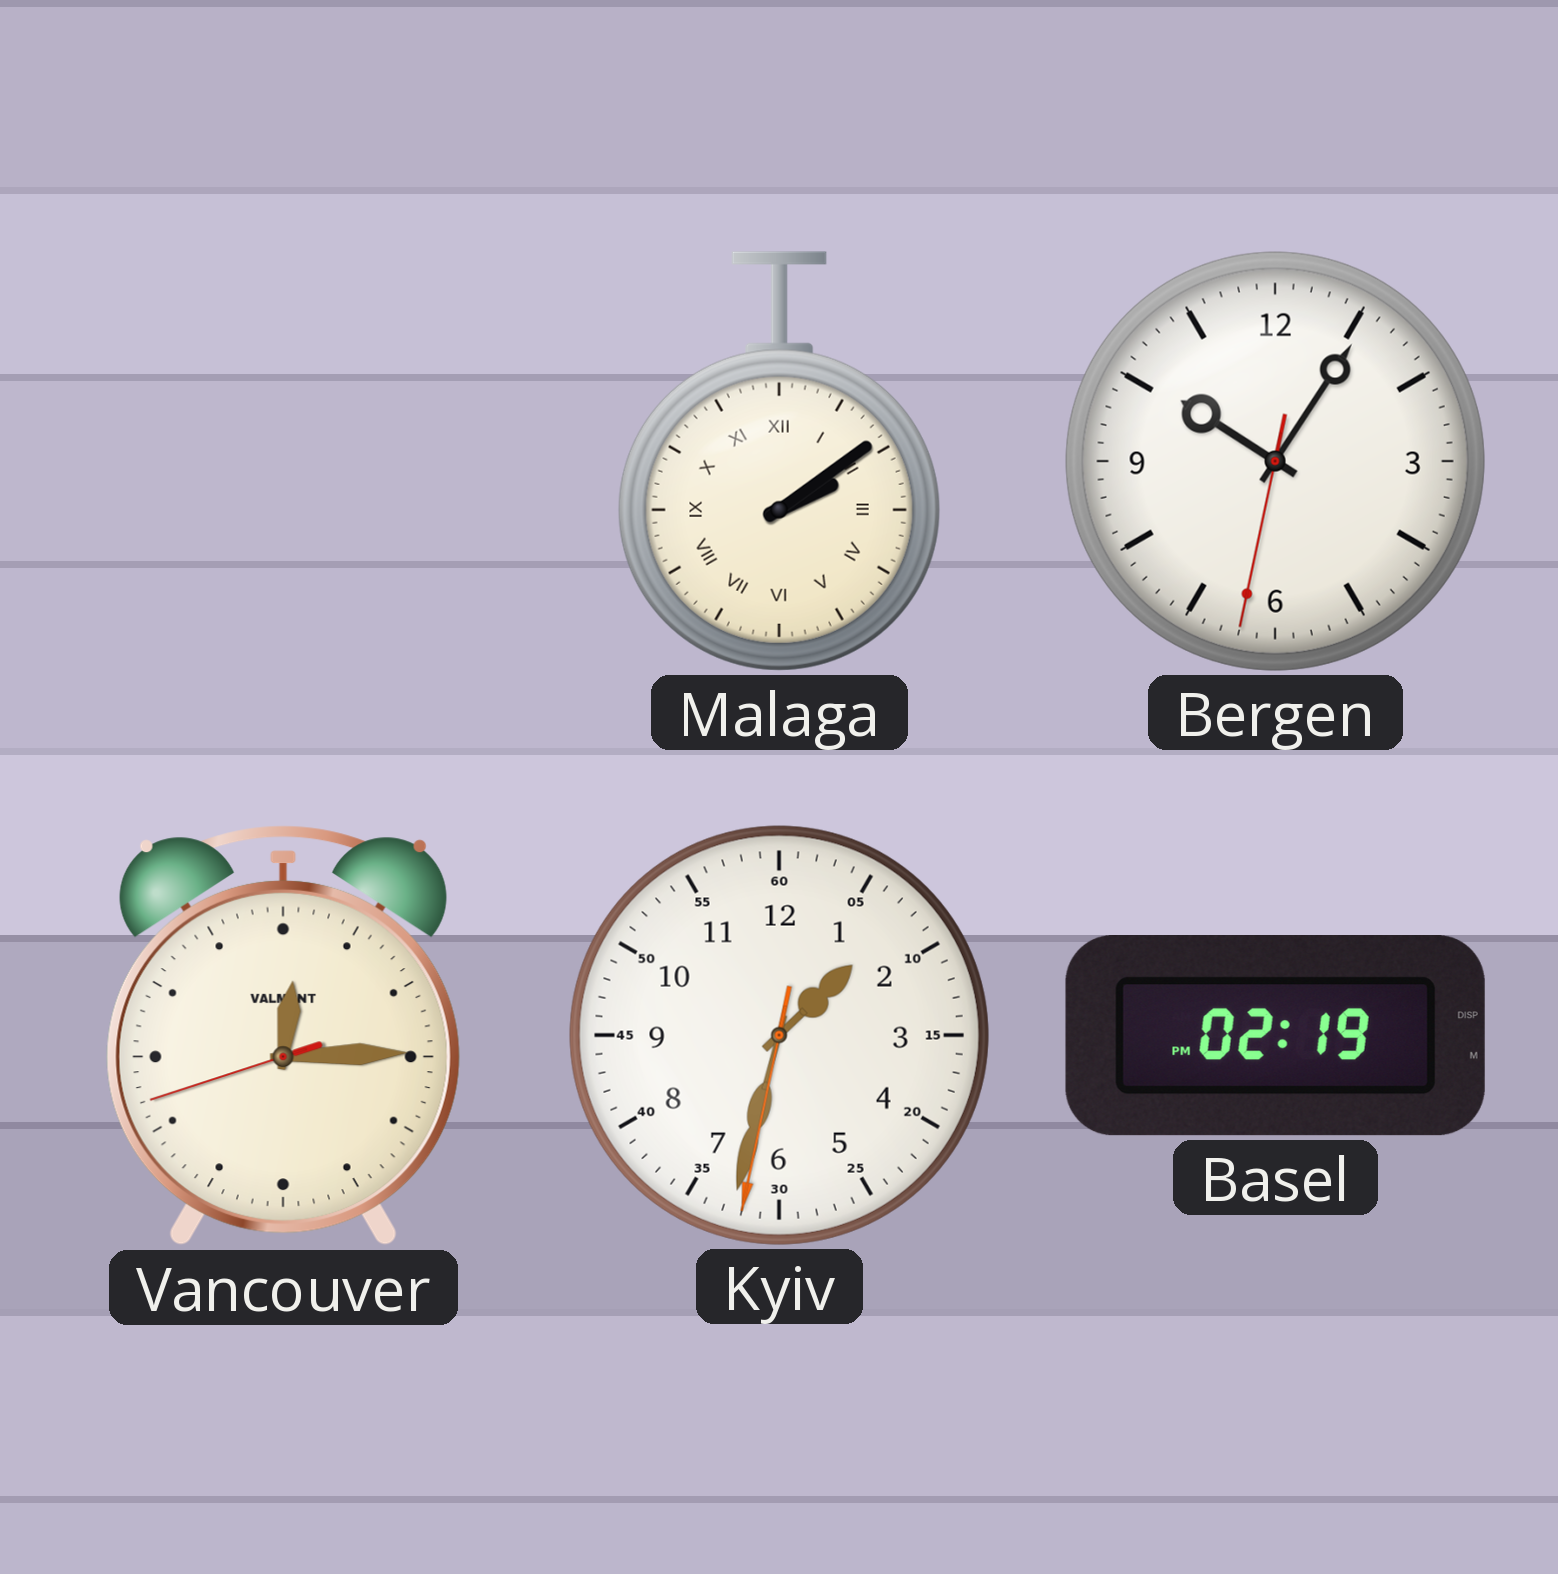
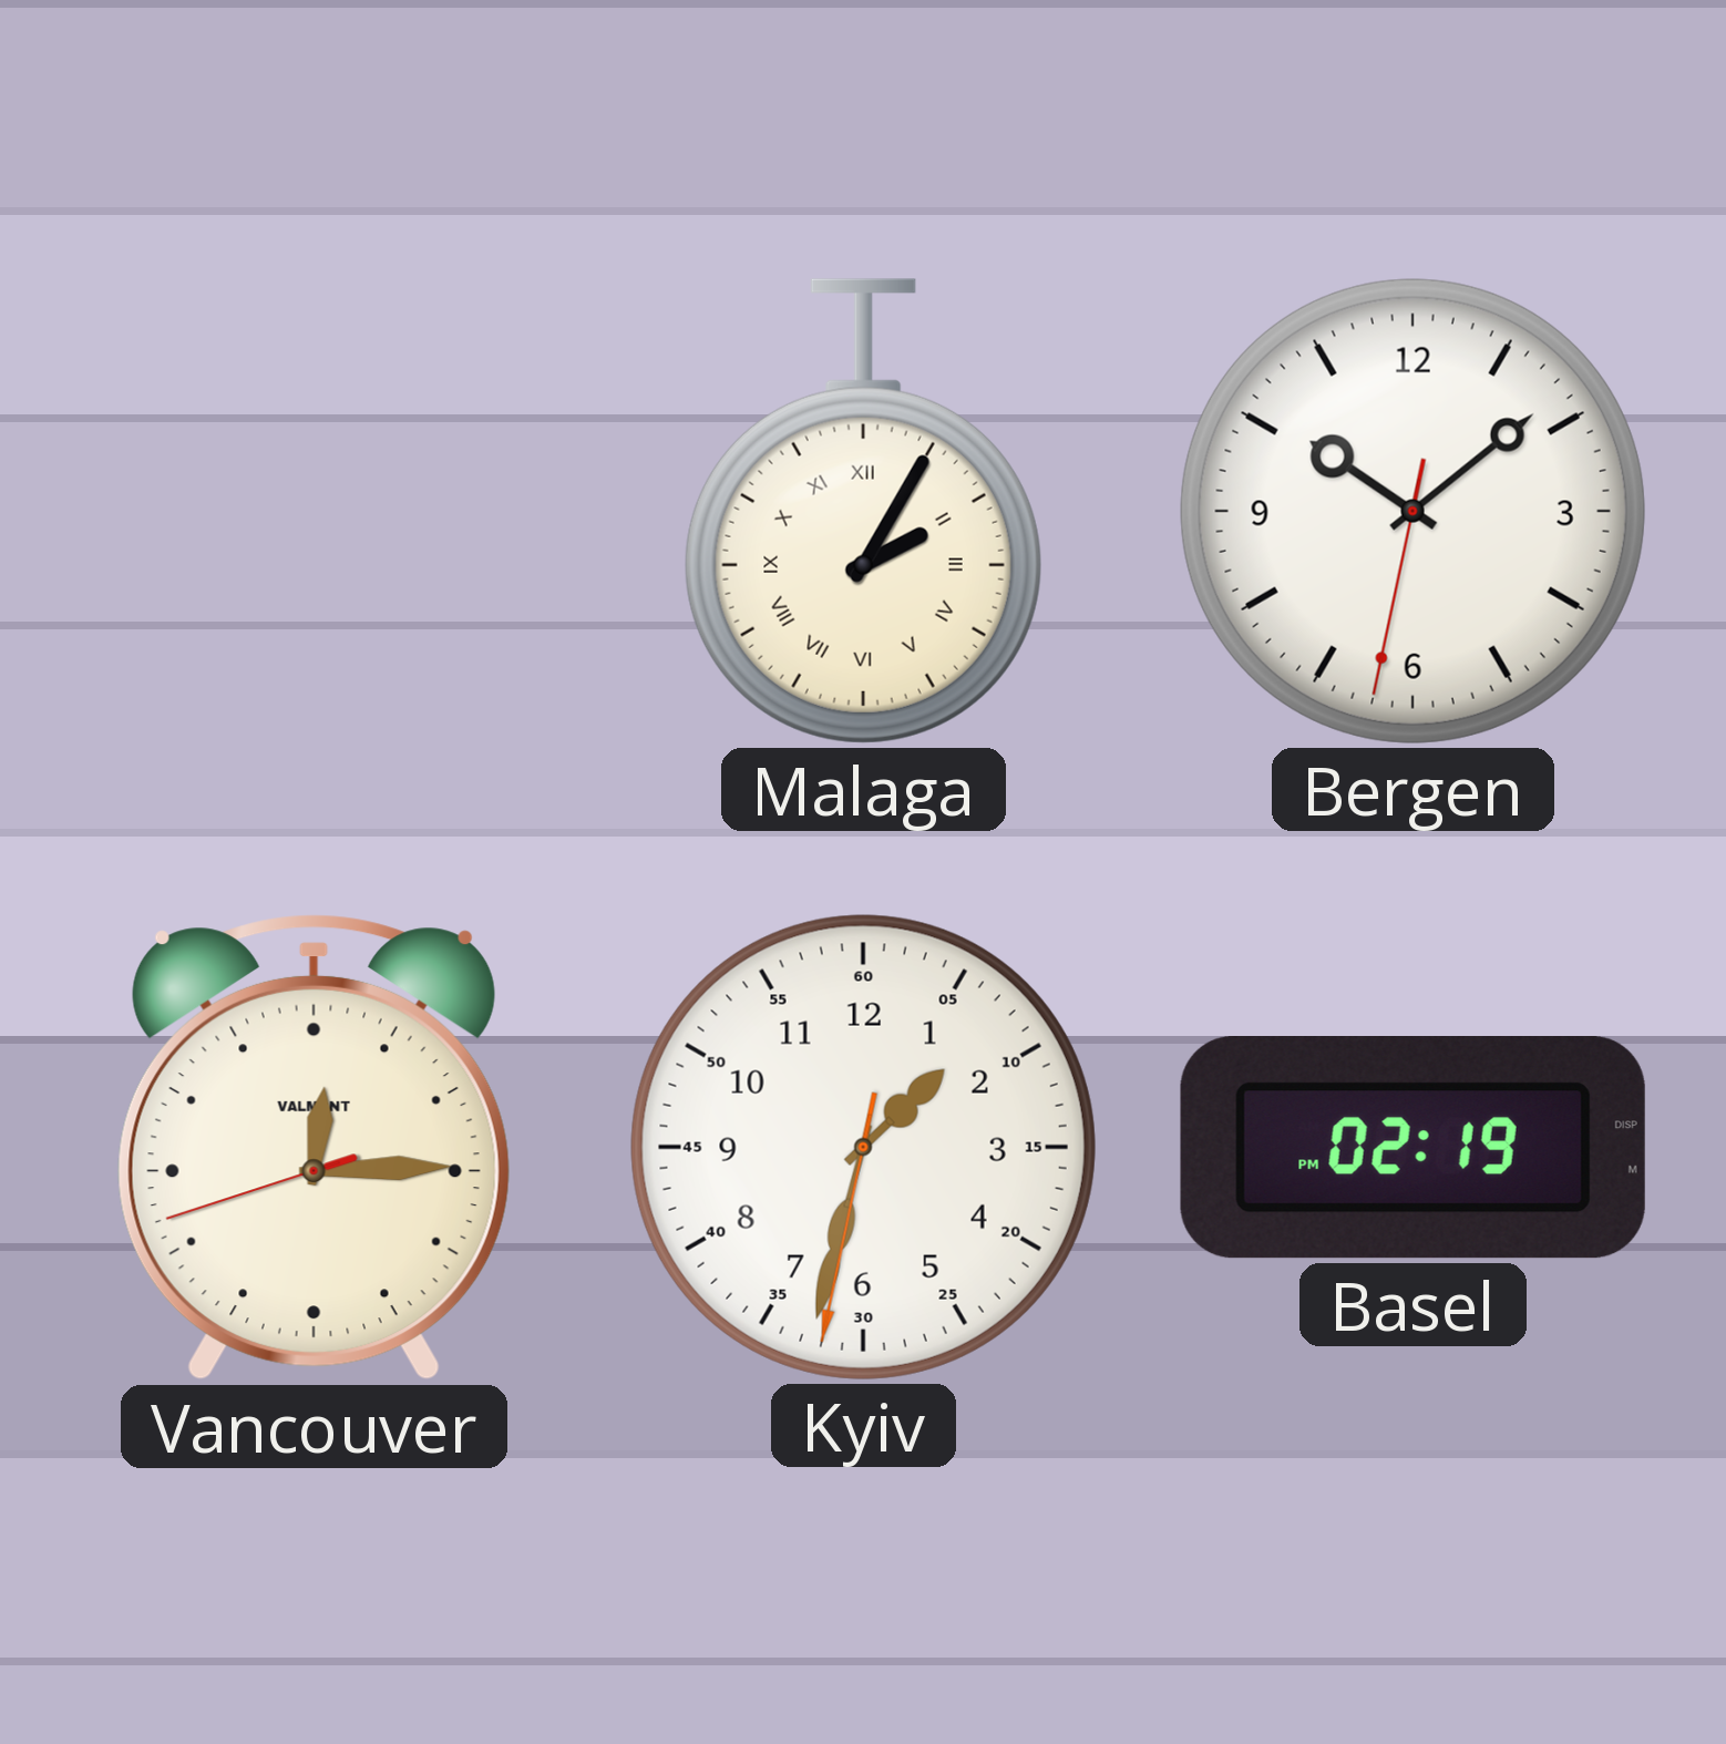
Malaga: 2:09 -> 2:05 (863, 511)
Bergen: 10:05 -> 10:08 (1412, 511)
